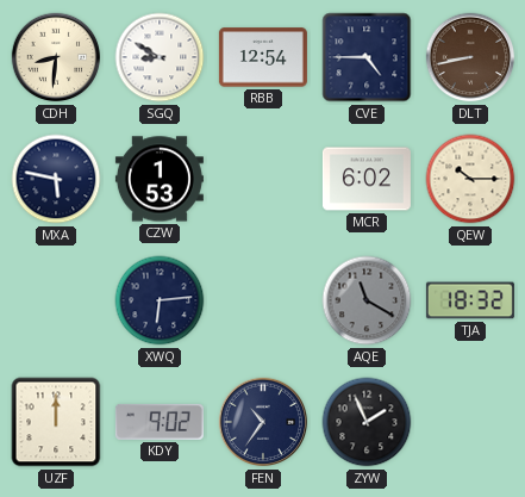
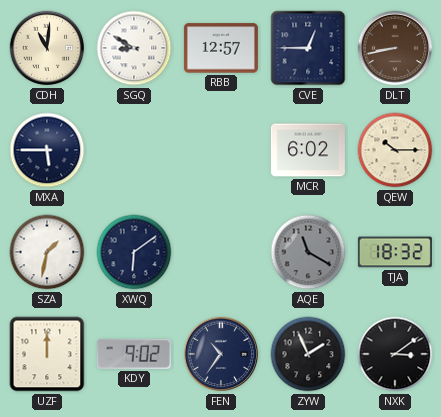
CDH: 8:31 -> 11:01 (47, 48)
RBB: 12:54 -> 12:57 (221, 48)
CVE: 4:45 -> 12:45 (308, 48)
MXA: 5:47 -> 5:45 (47, 150)
CZW: 1:53 -> none (160, 179)
SZA: none -> 1:32 (47, 252)
XWQ: 6:14 -> 6:09 (134, 252)
NXK: none -> 3:09 (395, 354)
